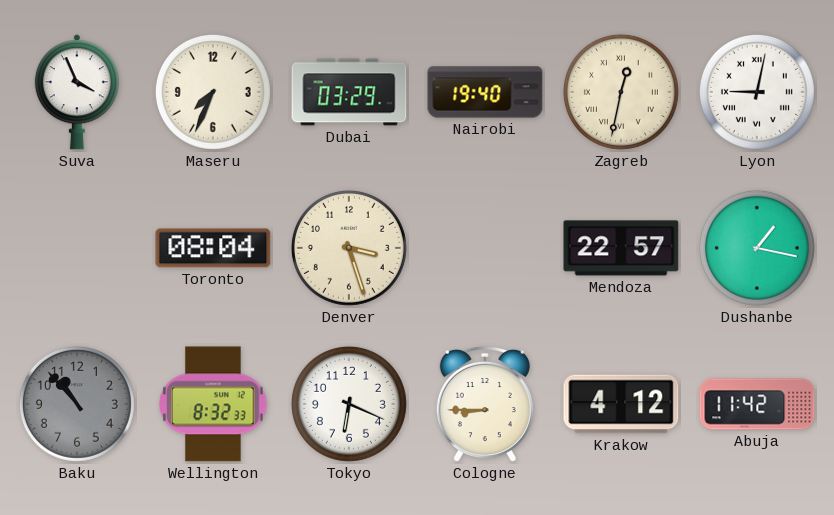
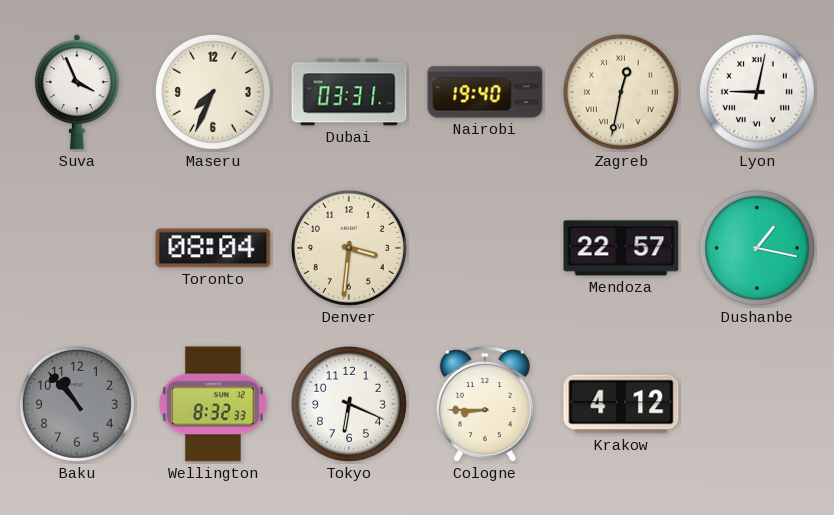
Dubai: 03:29 -> 03:31 (349, 92)
Denver: 3:27 -> 3:31 (349, 248)
Abuja: 11:42 -> none (757, 404)
